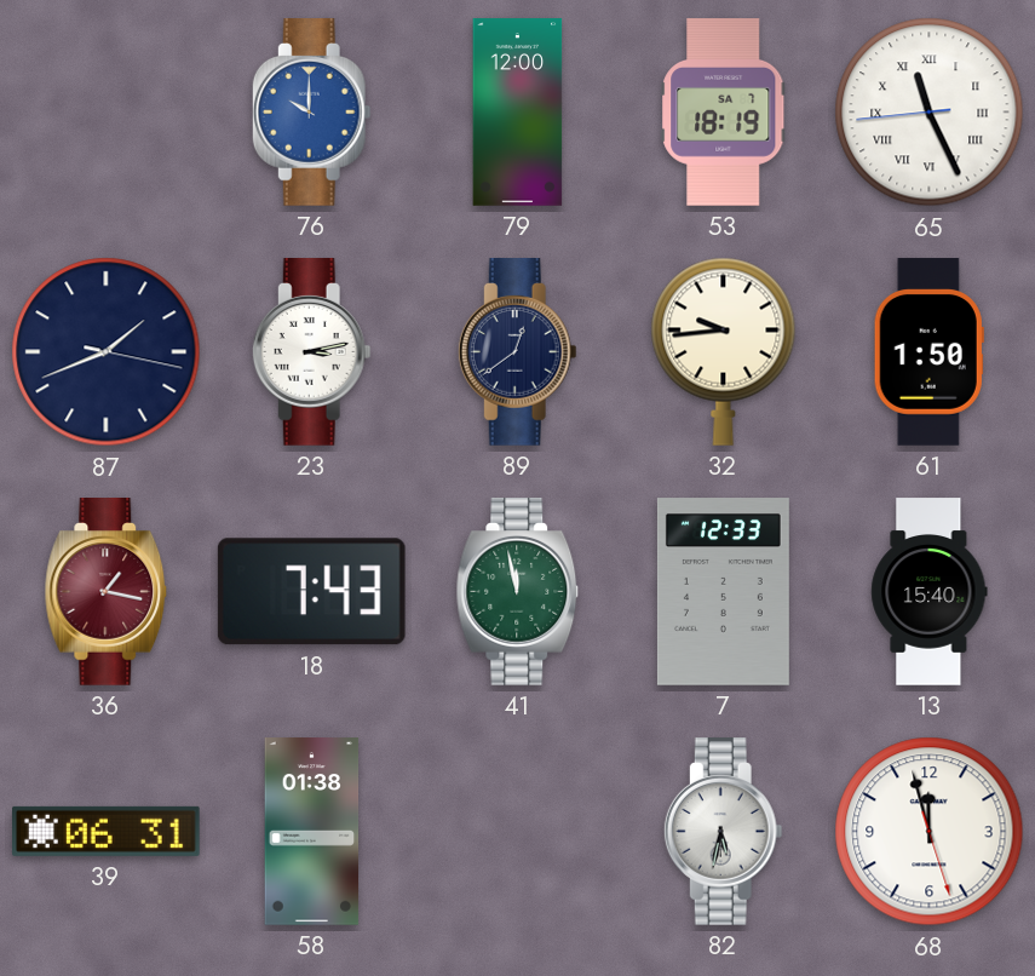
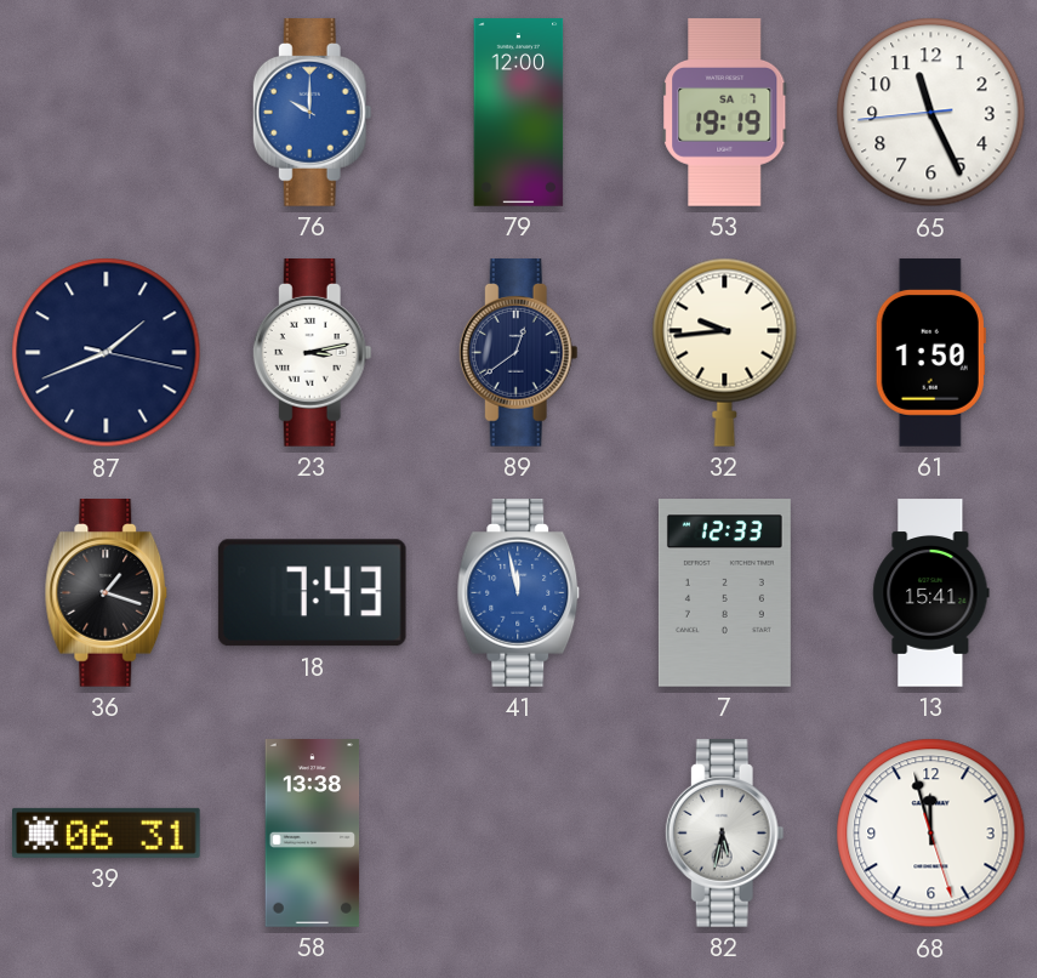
53: 18:19 -> 19:19 (725, 113)
65 numerals: Roman -> Arabic (931, 113)
36: 1:17 -> 1:18 (107, 593)
36 dial: burgundy -> black (107, 593)
41 dial: green -> blue (519, 593)
13: 15:40 -> 15:41 (931, 593)
58: 01:38 -> 13:38 (313, 834)
